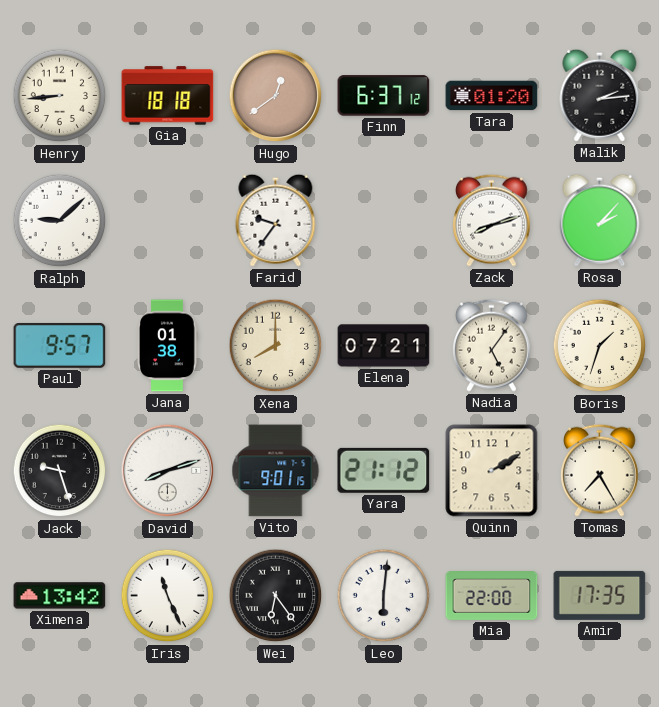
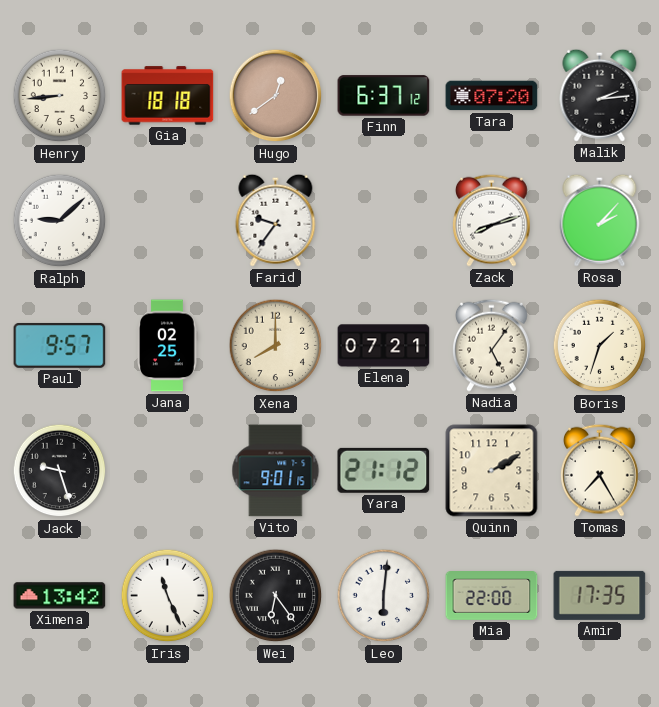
Tara: 01:20 -> 07:20 (492, 96)
Jana: 01:38 -> 02:25 (167, 346)
David: 8:12 -> none (168, 471)
